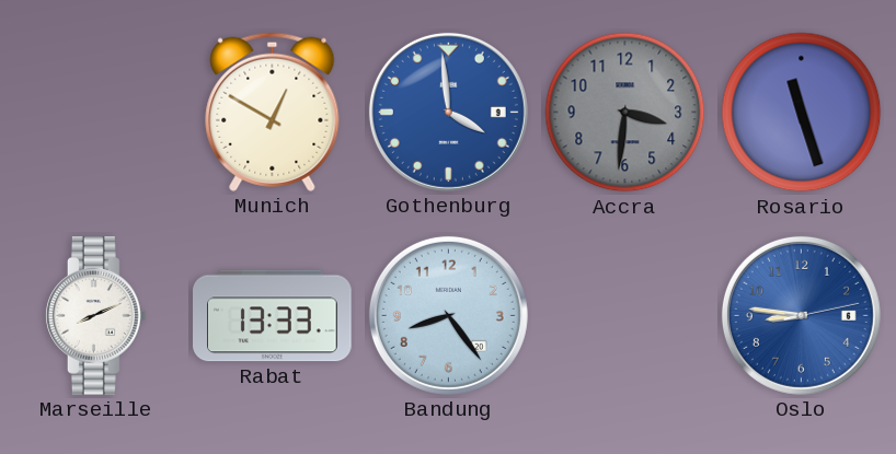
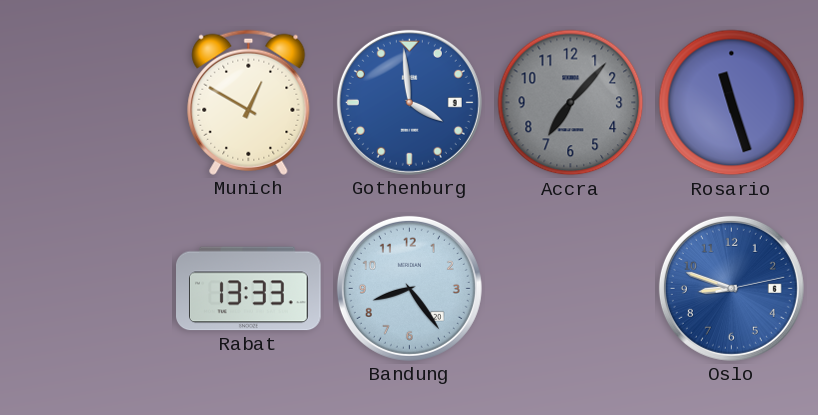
Accra: 3:31 -> 7:07 (571, 103)
Marseille: 8:11 -> none (95, 316)
Oslo: 8:46 -> 8:48 (731, 288)
